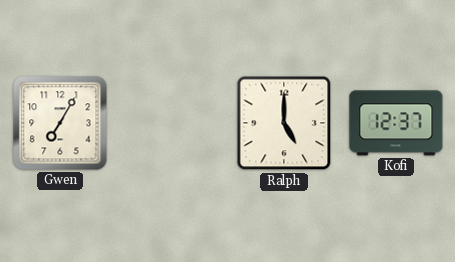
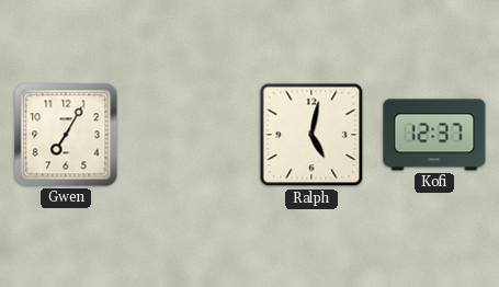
Ralph: 5:00 -> 5:02 (311, 135)
